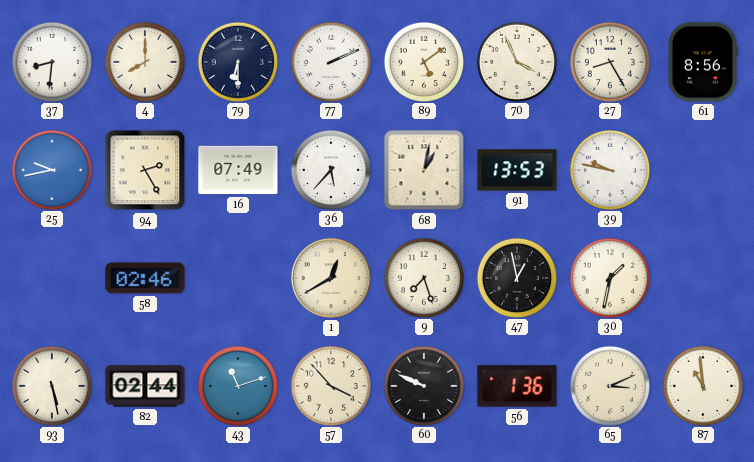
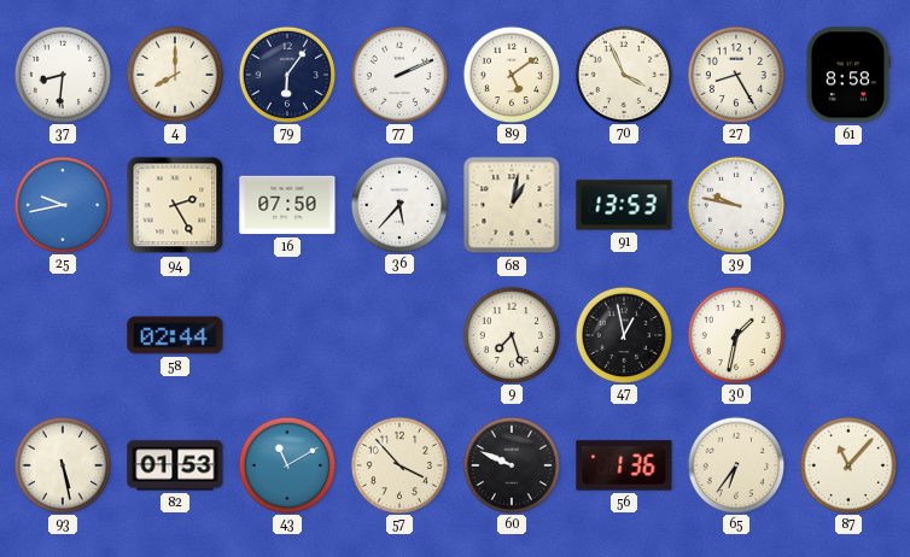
79: 6:30 -> 6:06 (286, 74)
61: 8:56 -> 8:58 (847, 75)
16: 07:49 -> 07:50 (287, 205)
58: 02:46 -> 02:44 (175, 335)
1: 12:40 -> none (331, 278)
82: 02:44 -> 01:53 (175, 465)
43: 11:12 -> 11:10 (286, 464)
65: 3:11 -> 6:36 (735, 464)
87: 10:59 -> 11:07 (847, 464)
